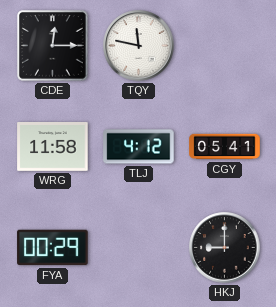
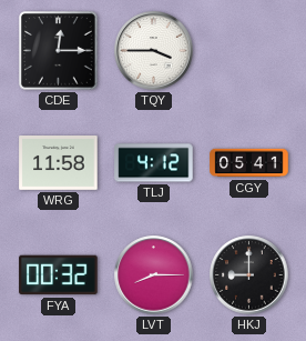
TQY: 11:47 -> 3:45 (154, 51)
FYA: 00:29 -> 00:32 (59, 275)
LVT: none -> 8:15 (154, 275)
